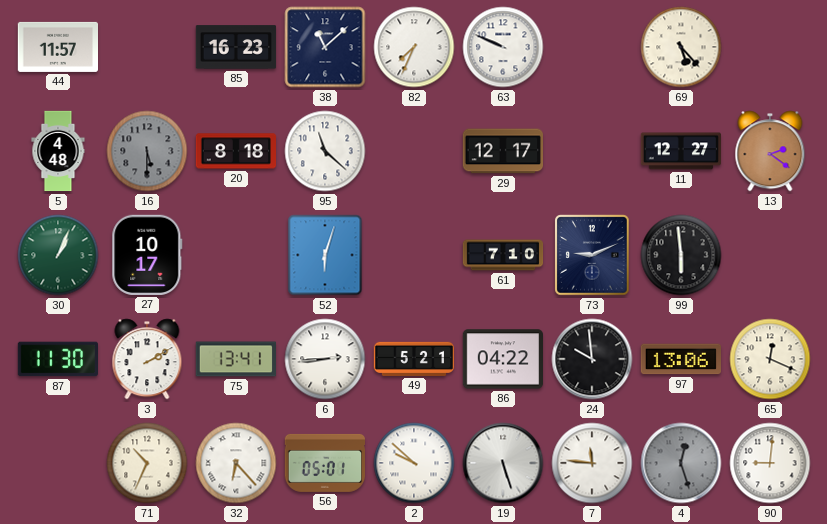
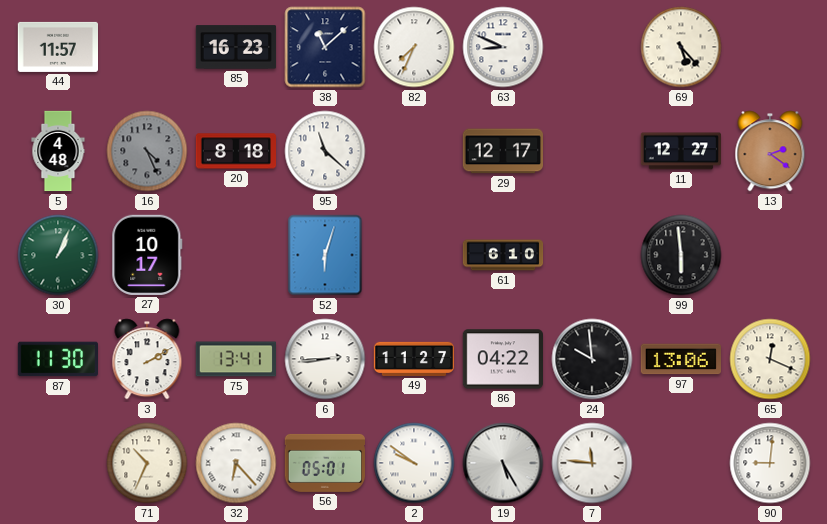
63: 9:49 -> 8:49 (503, 47)
16: 5:30 -> 4:26 (147, 151)
61: 7:10 -> 6:10 (503, 255)
73: 9:11 -> none (592, 255)
49: 5:21 -> 11:27 (414, 359)
2: 9:52 -> 9:51 (414, 463)
19: 5:27 -> 5:25 (503, 463)
4: 12:27 -> none (681, 463)
